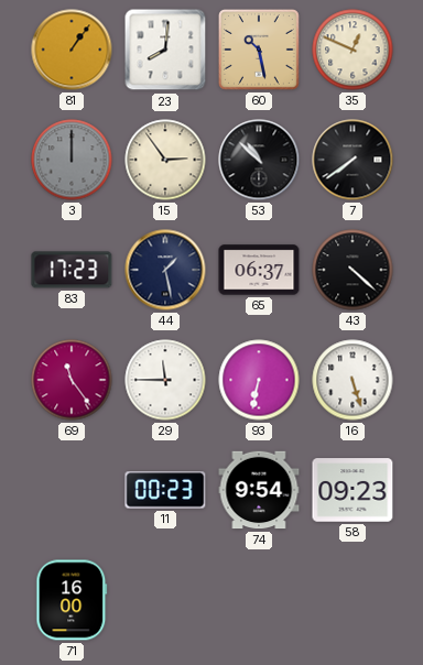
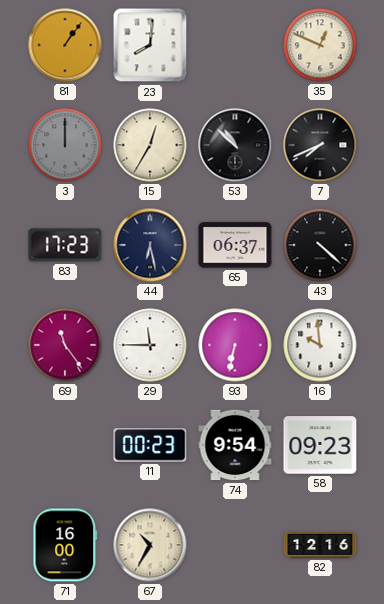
60: 10:28 -> none (259, 50)
15: 2:54 -> 12:35 (150, 145)
7: 7:39 -> 7:41 (320, 145)
44: 1:28 -> 6:28 (150, 245)
16: 5:27 -> 9:59 (320, 345)
67: none -> 10:35 (150, 545)
82: none -> 12:16 (320, 546)
